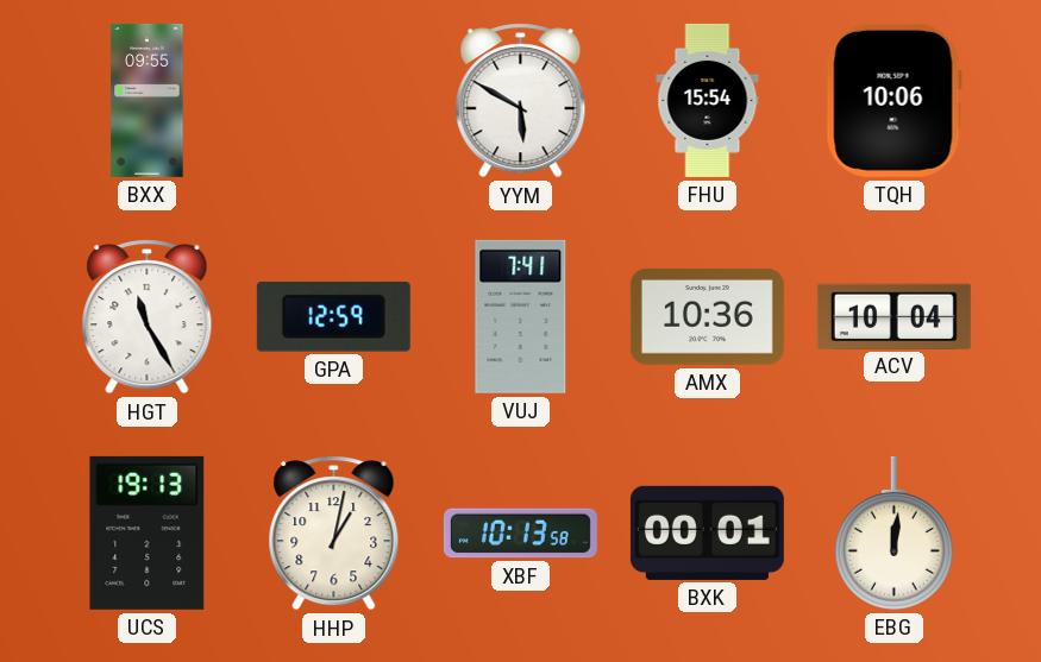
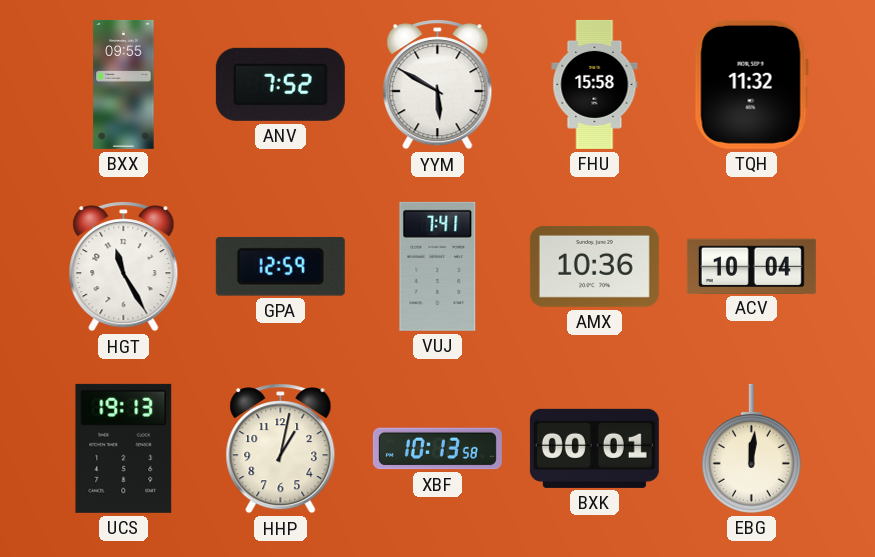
ANV: none -> 7:52 (280, 84)
FHU: 15:54 -> 15:58 (595, 84)
TQH: 10:06 -> 11:32 (751, 84)
